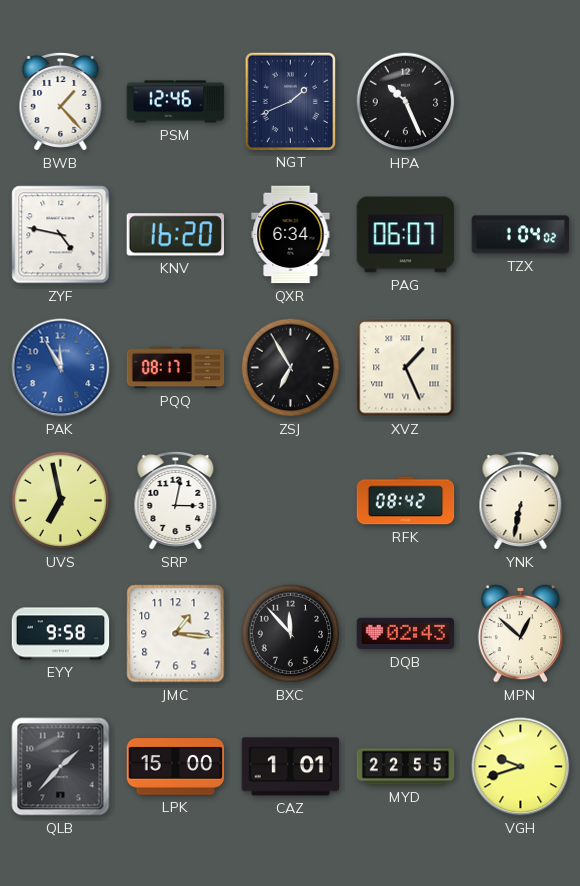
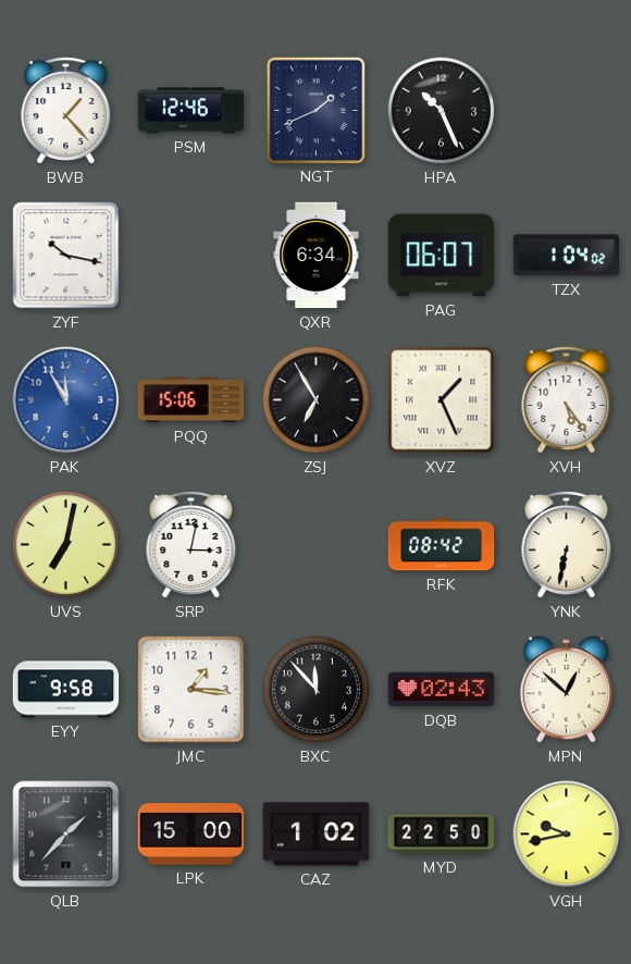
ZYF: 4:47 -> 10:17 (66, 256)
KNV: 16:20 -> none (175, 235)
PQQ: 08:17 -> 15:06 (191, 400)
XVH: none -> 5:24 (567, 399)
UVS: 6:58 -> 7:02 (66, 545)
CAZ: 1:01 -> 1:02 (317, 835)
MYD: 22:55 -> 22:50 (442, 835)
VGH: 9:42 -> 9:43 (567, 835)
